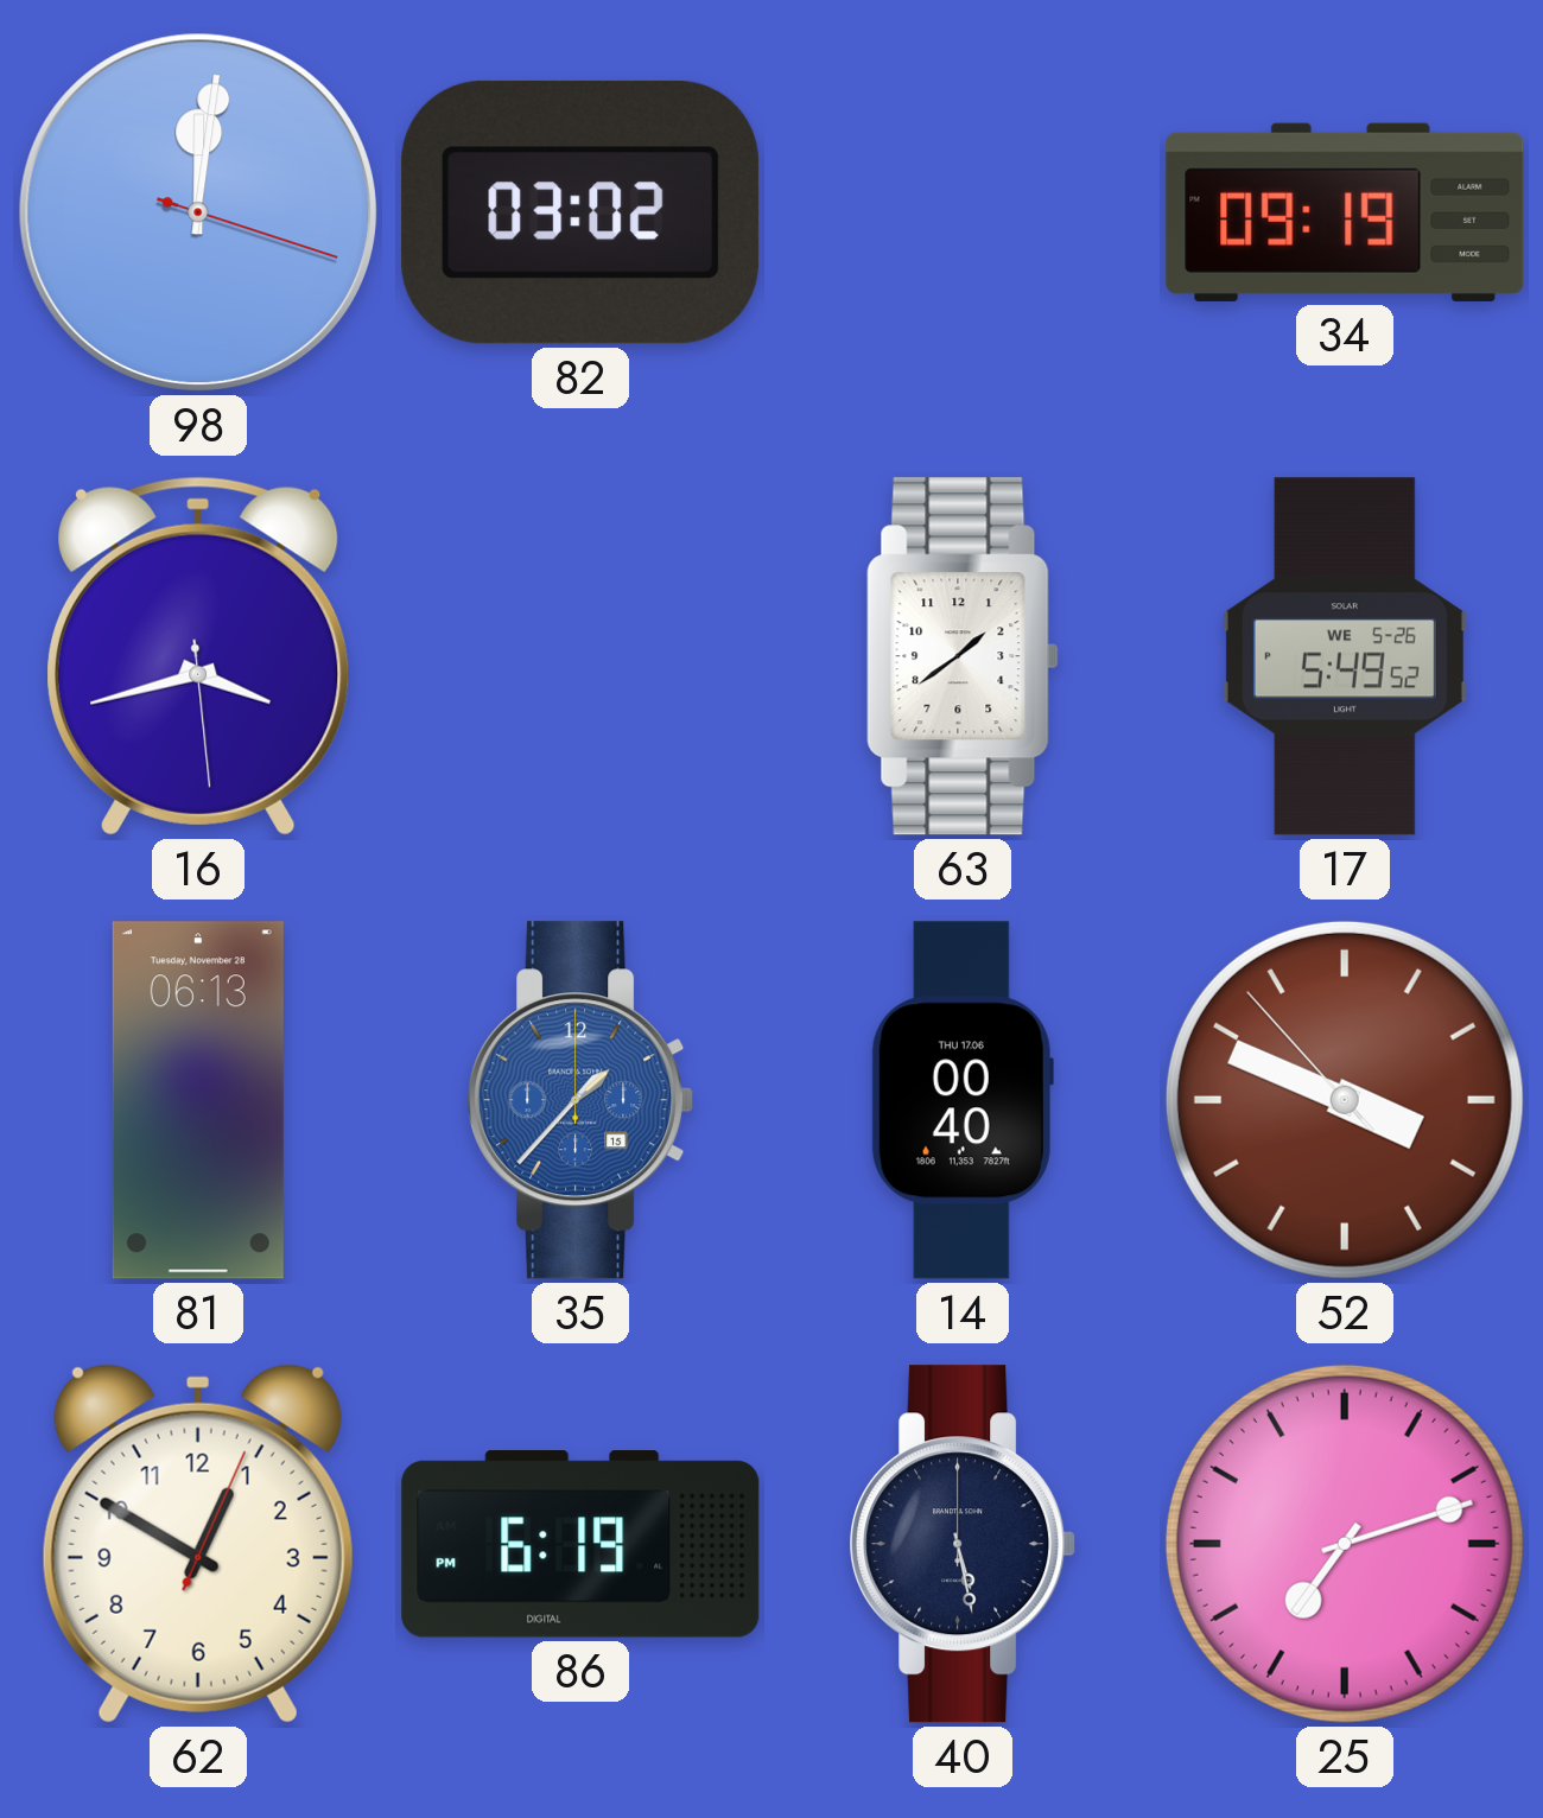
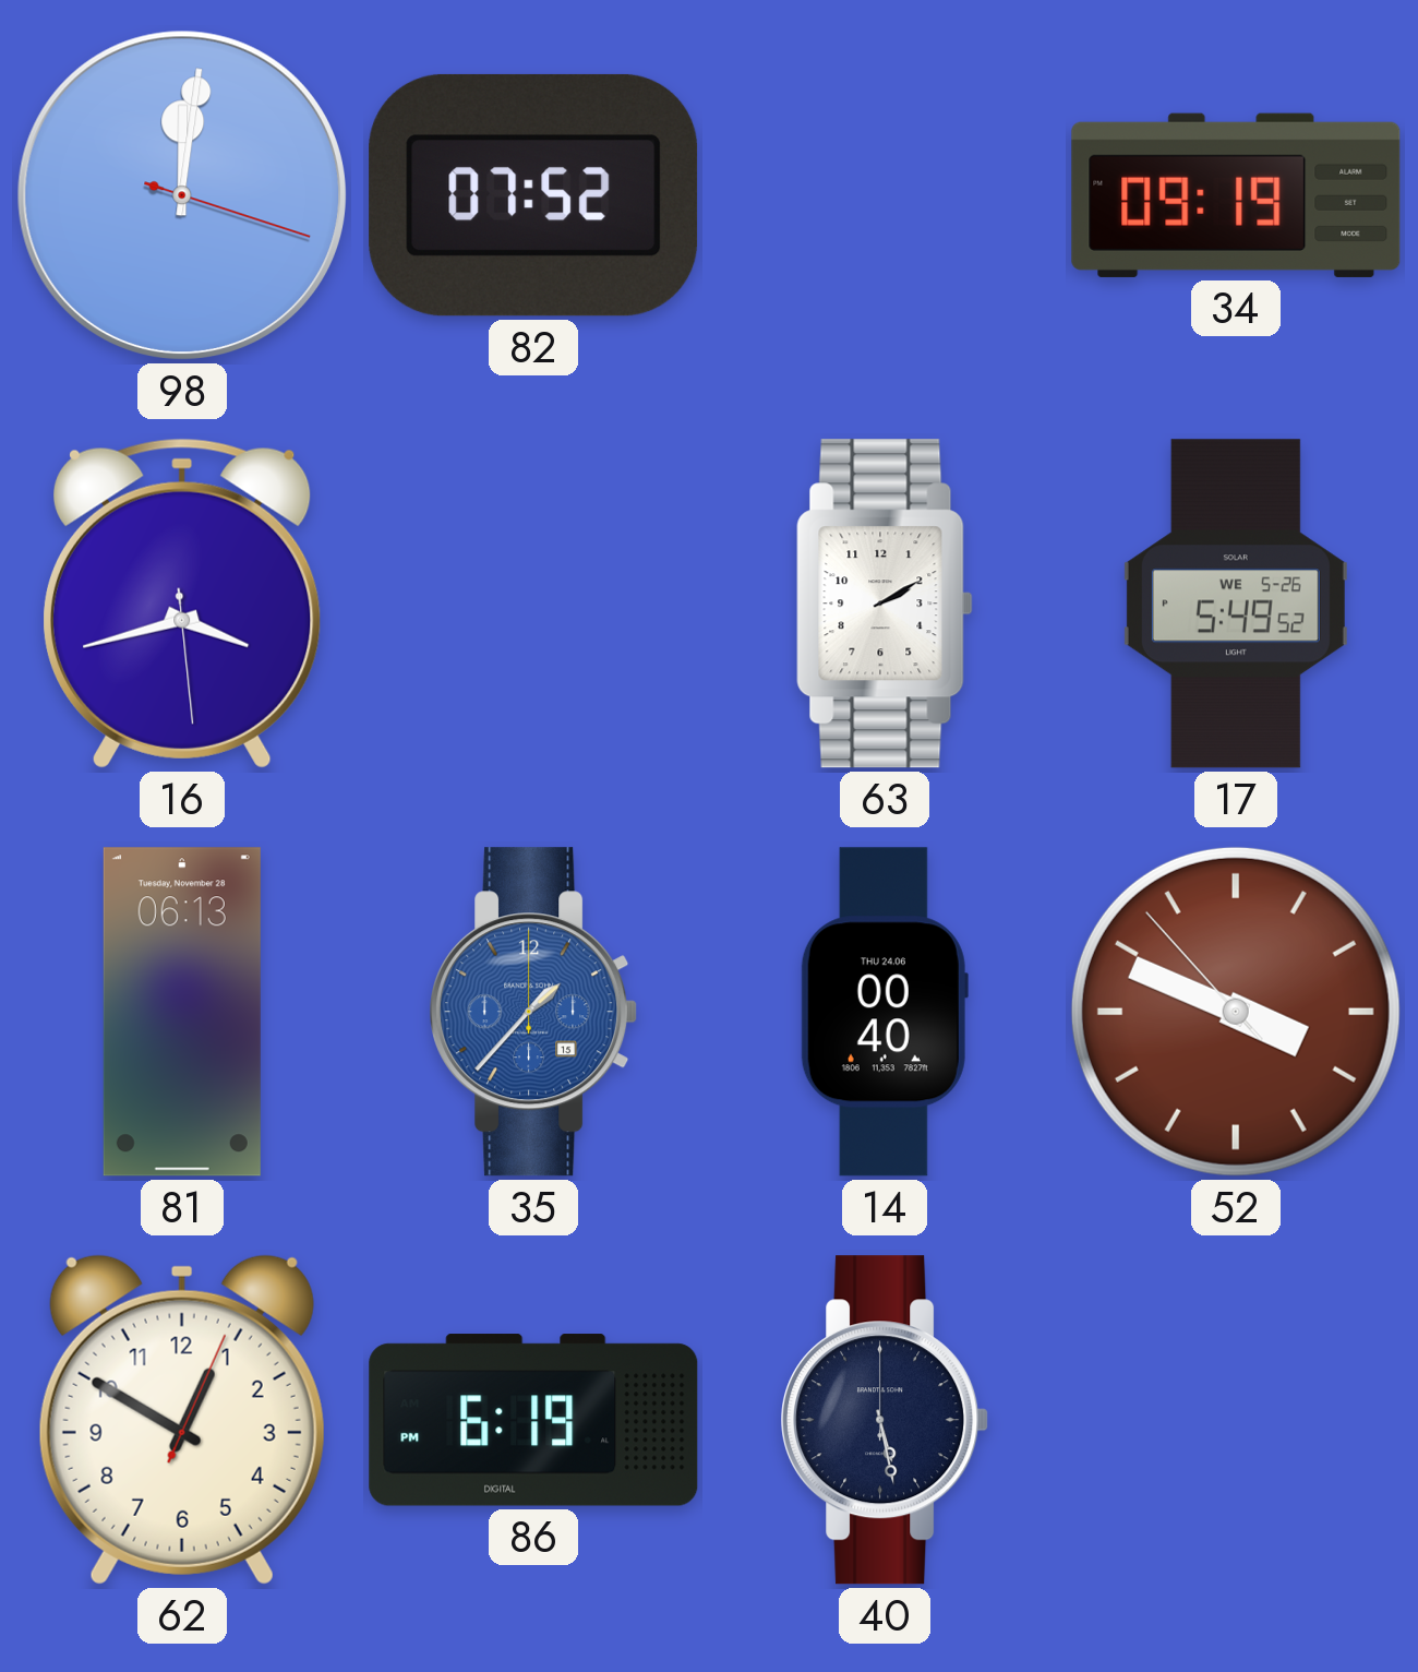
82: 03:02 -> 07:52 (533, 195)
63: 1:39 -> 2:10 (885, 604)
14 date: THU 17.06 -> THU 24.06 (885, 1012)
25: 7:12 -> none (1345, 1544)
